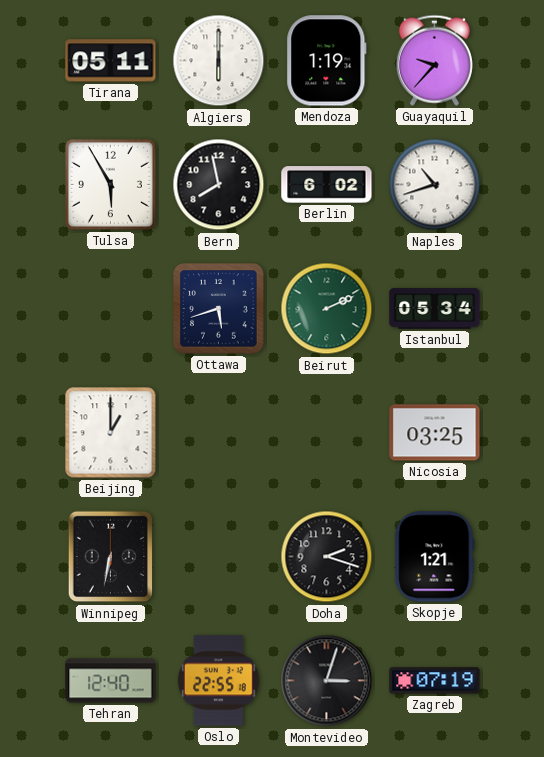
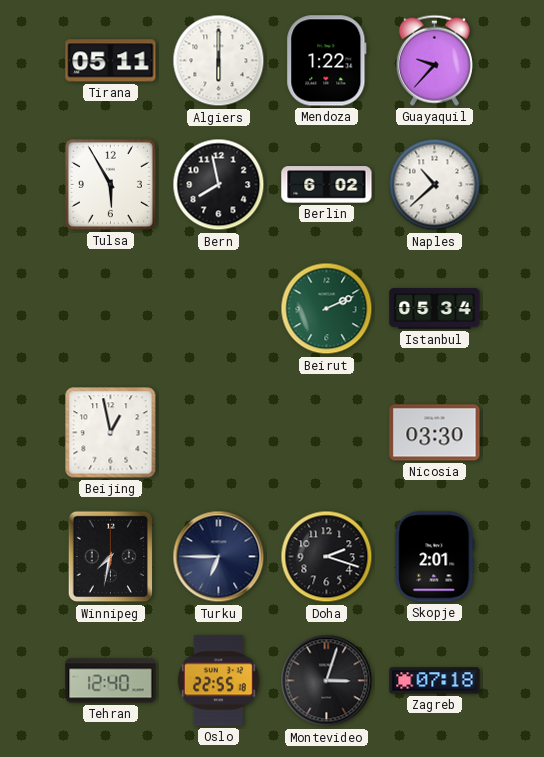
Mendoza: 1:19 -> 1:22 (327, 61)
Naples: 10:42 -> 10:38 (435, 185)
Ottawa: 5:42 -> none (219, 309)
Beijing: 1:00 -> 12:58 (111, 433)
Nicosia: 03:25 -> 03:30 (435, 433)
Winnipeg: 6:32 -> 7:32 (111, 557)
Turku: none -> 6:45 (219, 557)
Skopje: 1:21 -> 2:01 (435, 557)
Zagreb: 07:19 -> 07:18 (435, 681)
